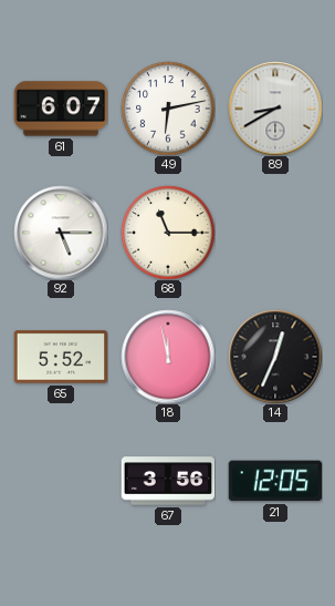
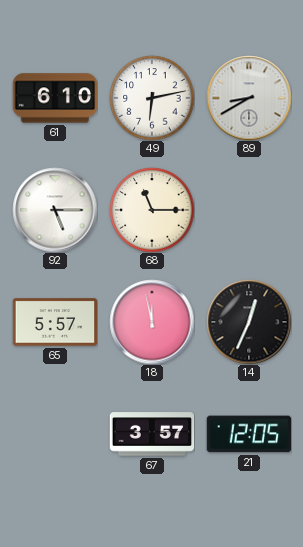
61: 6:07 -> 6:10 (55, 98)
65: 5:52 -> 5:57 (55, 322)
67: 3:56 -> 3:57 (152, 434)
